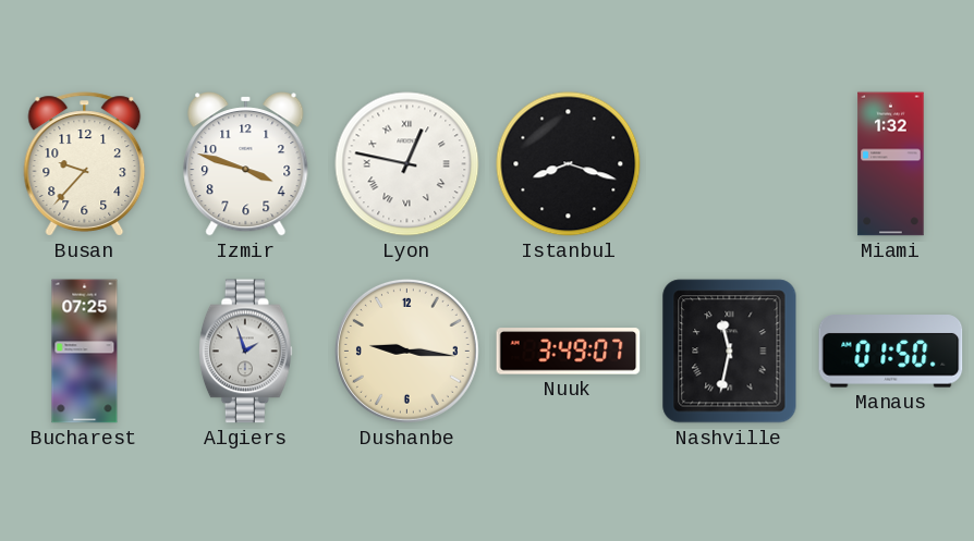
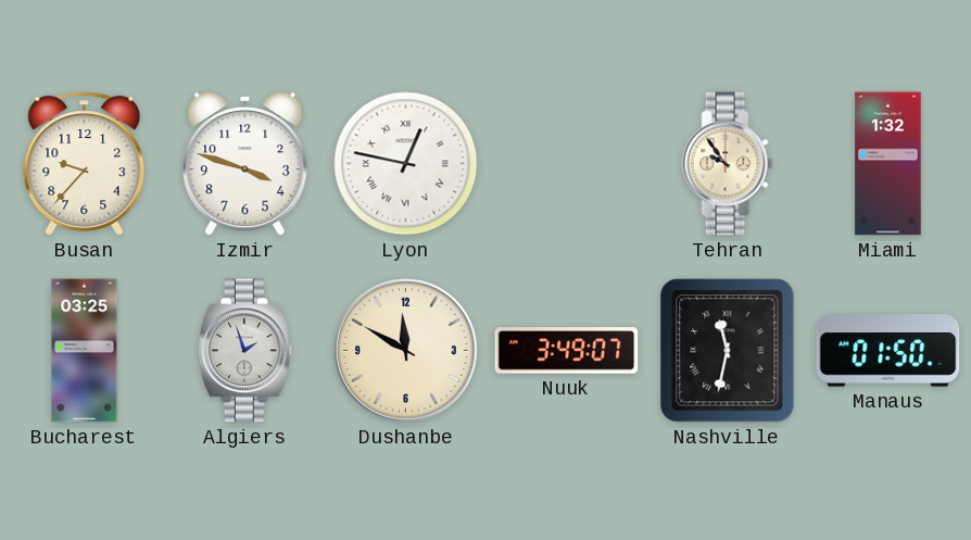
Istanbul: 8:18 -> none (569, 164)
Tehran: none -> 9:54 (728, 164)
Bucharest: 07:25 -> 03:25 (85, 351)
Dushanbe: 9:16 -> 11:50 (405, 350)
